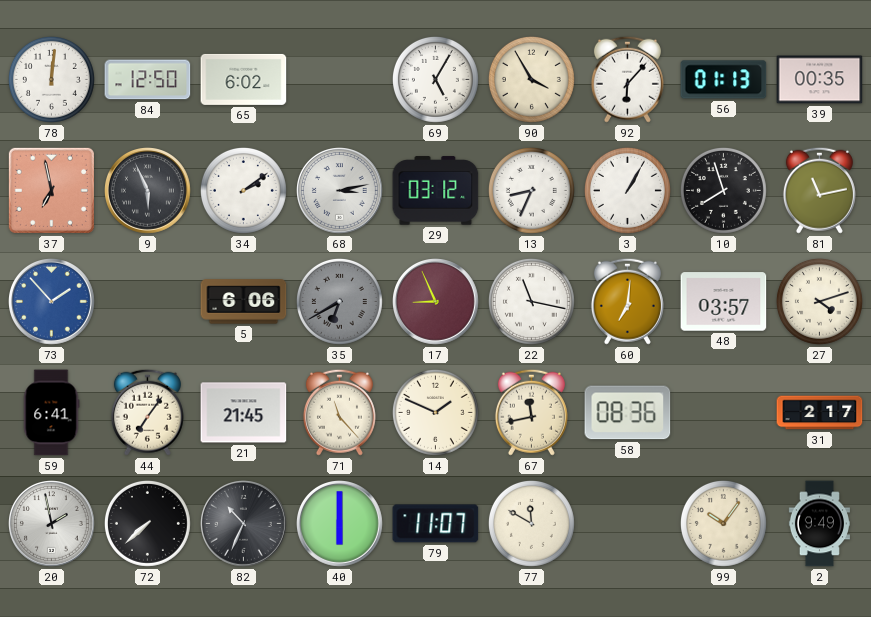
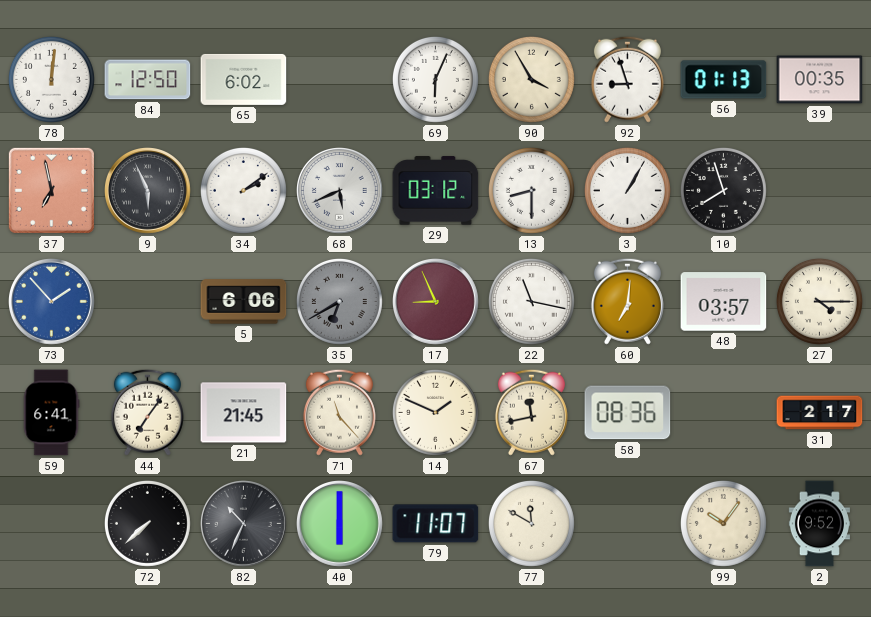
69: 5:05 -> 6:04 (435, 79)
92: 6:07 -> 8:57 (627, 79)
68: 3:13 -> 5:41 (340, 191)
13: 8:34 -> 8:30 (531, 190)
81: 11:13 -> none (819, 190)
27: 4:12 -> 4:15 (819, 301)
20: 1:58 -> none (52, 524)
2: 9:49 -> 9:52 (819, 524)
